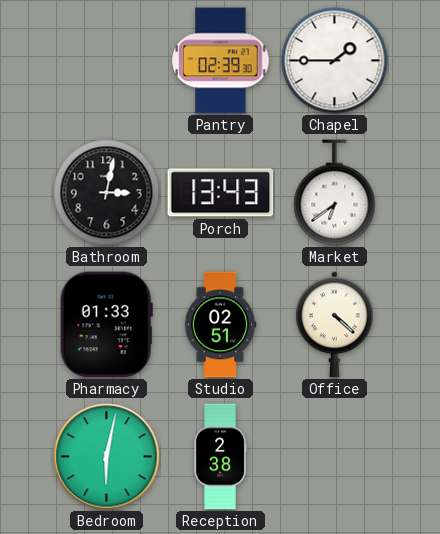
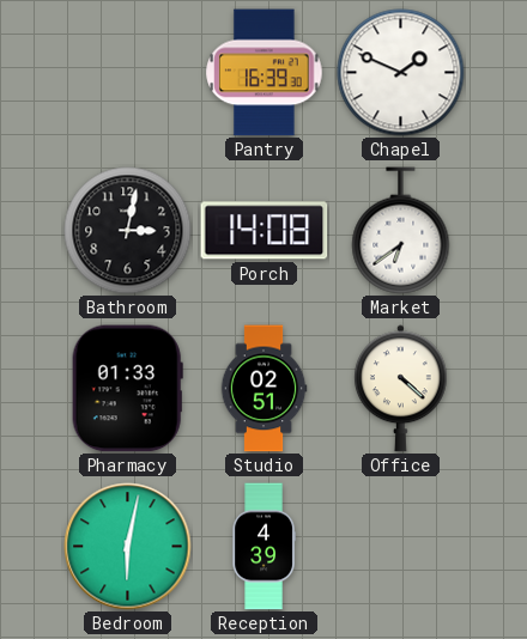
Pantry: 02:39 -> 16:39 (265, 73)
Chapel: 1:45 -> 1:49 (401, 73)
Porch: 13:43 -> 14:08 (265, 231)
Reception: 2:38 -> 4:39 (263, 547)
